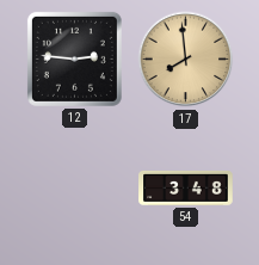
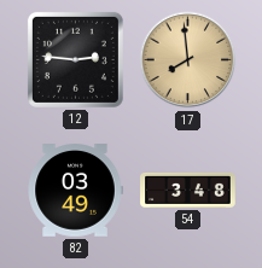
82: none -> 03:49 (75, 191)
